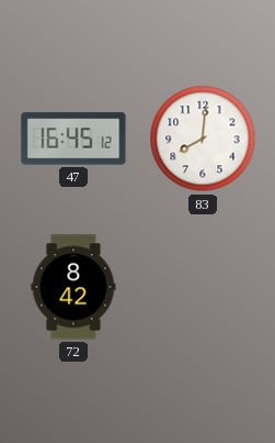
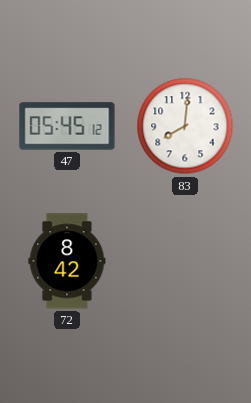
47: 16:45 -> 05:45 (67, 126)
